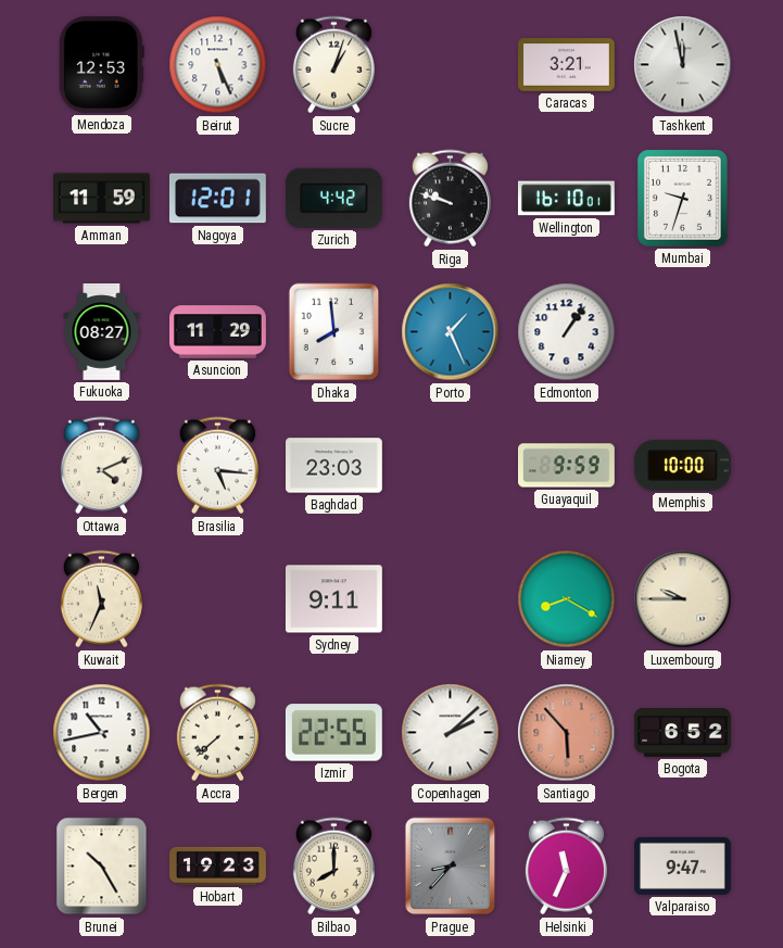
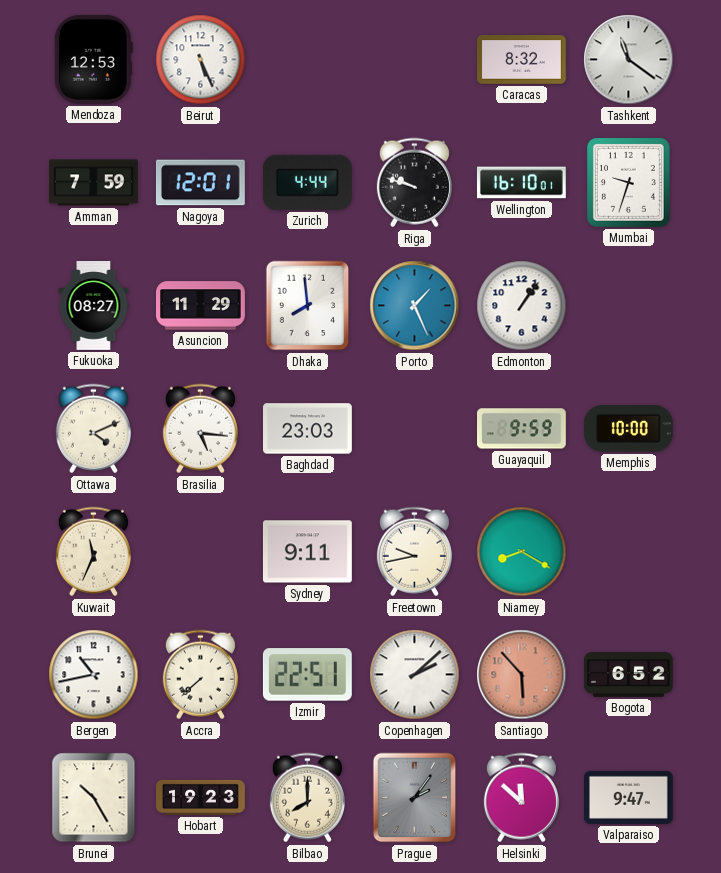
Sucre: 1:03 -> none (333, 65)
Caracas: 3:21 -> 8:32 (522, 60)
Tashkent: 11:58 -> 11:21 (629, 60)
Amman: 11:59 -> 7:59 (94, 183)
Zurich: 4:42 -> 4:44 (307, 182)
Freetown: none -> 9:43 (414, 552)
Luxembourg: 9:45 -> none (683, 599)
Izmir: 22:55 -> 22:51 (307, 675)
Prague: 8:37 -> 2:06 (415, 798)
Helsinki: 11:34 -> 11:52 (521, 798)
